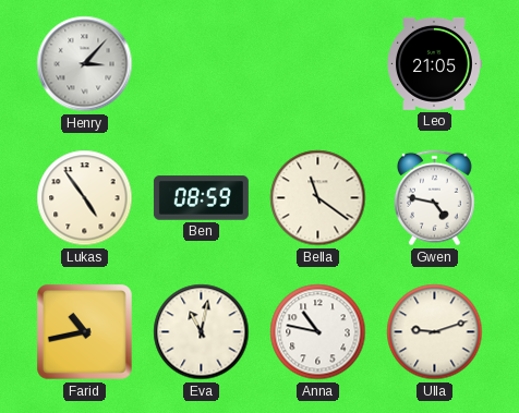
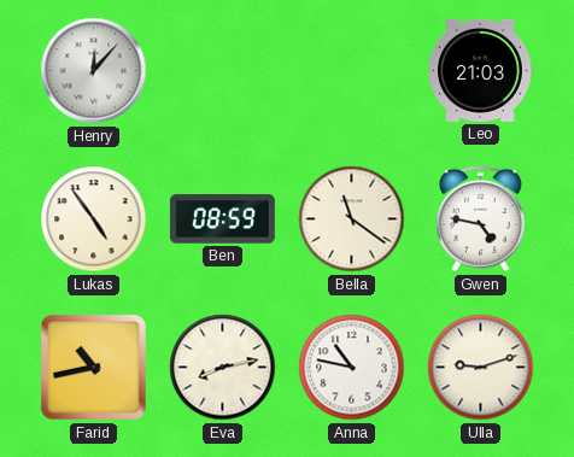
Henry: 3:07 -> 12:07 (94, 71)
Leo: 21:05 -> 21:03 (480, 70)
Eva: 11:02 -> 8:13 (223, 368)
